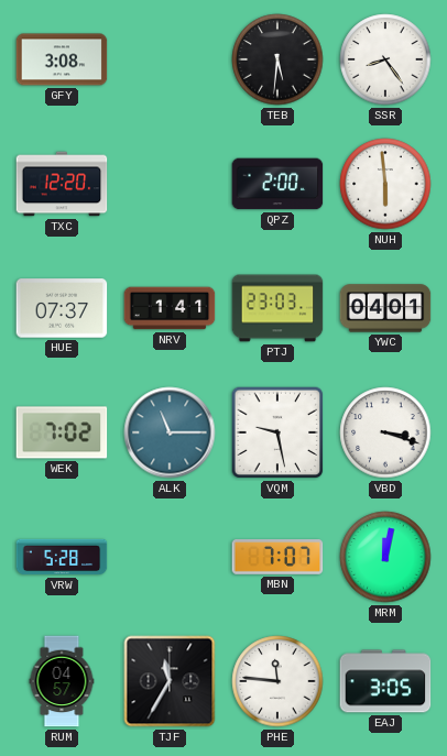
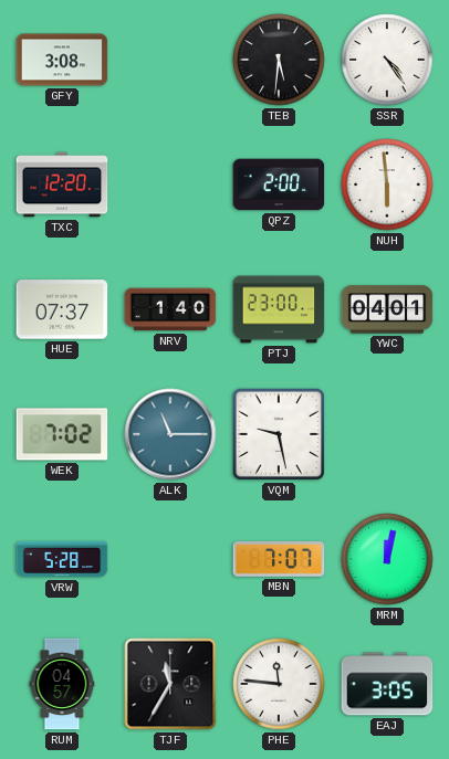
SSR: 8:24 -> 4:24 (387, 60)
NRV: 1:41 -> 1:40 (170, 309)
PTJ: 23:03 -> 23:00 (279, 309)
VBD: 3:18 -> none (385, 432)
